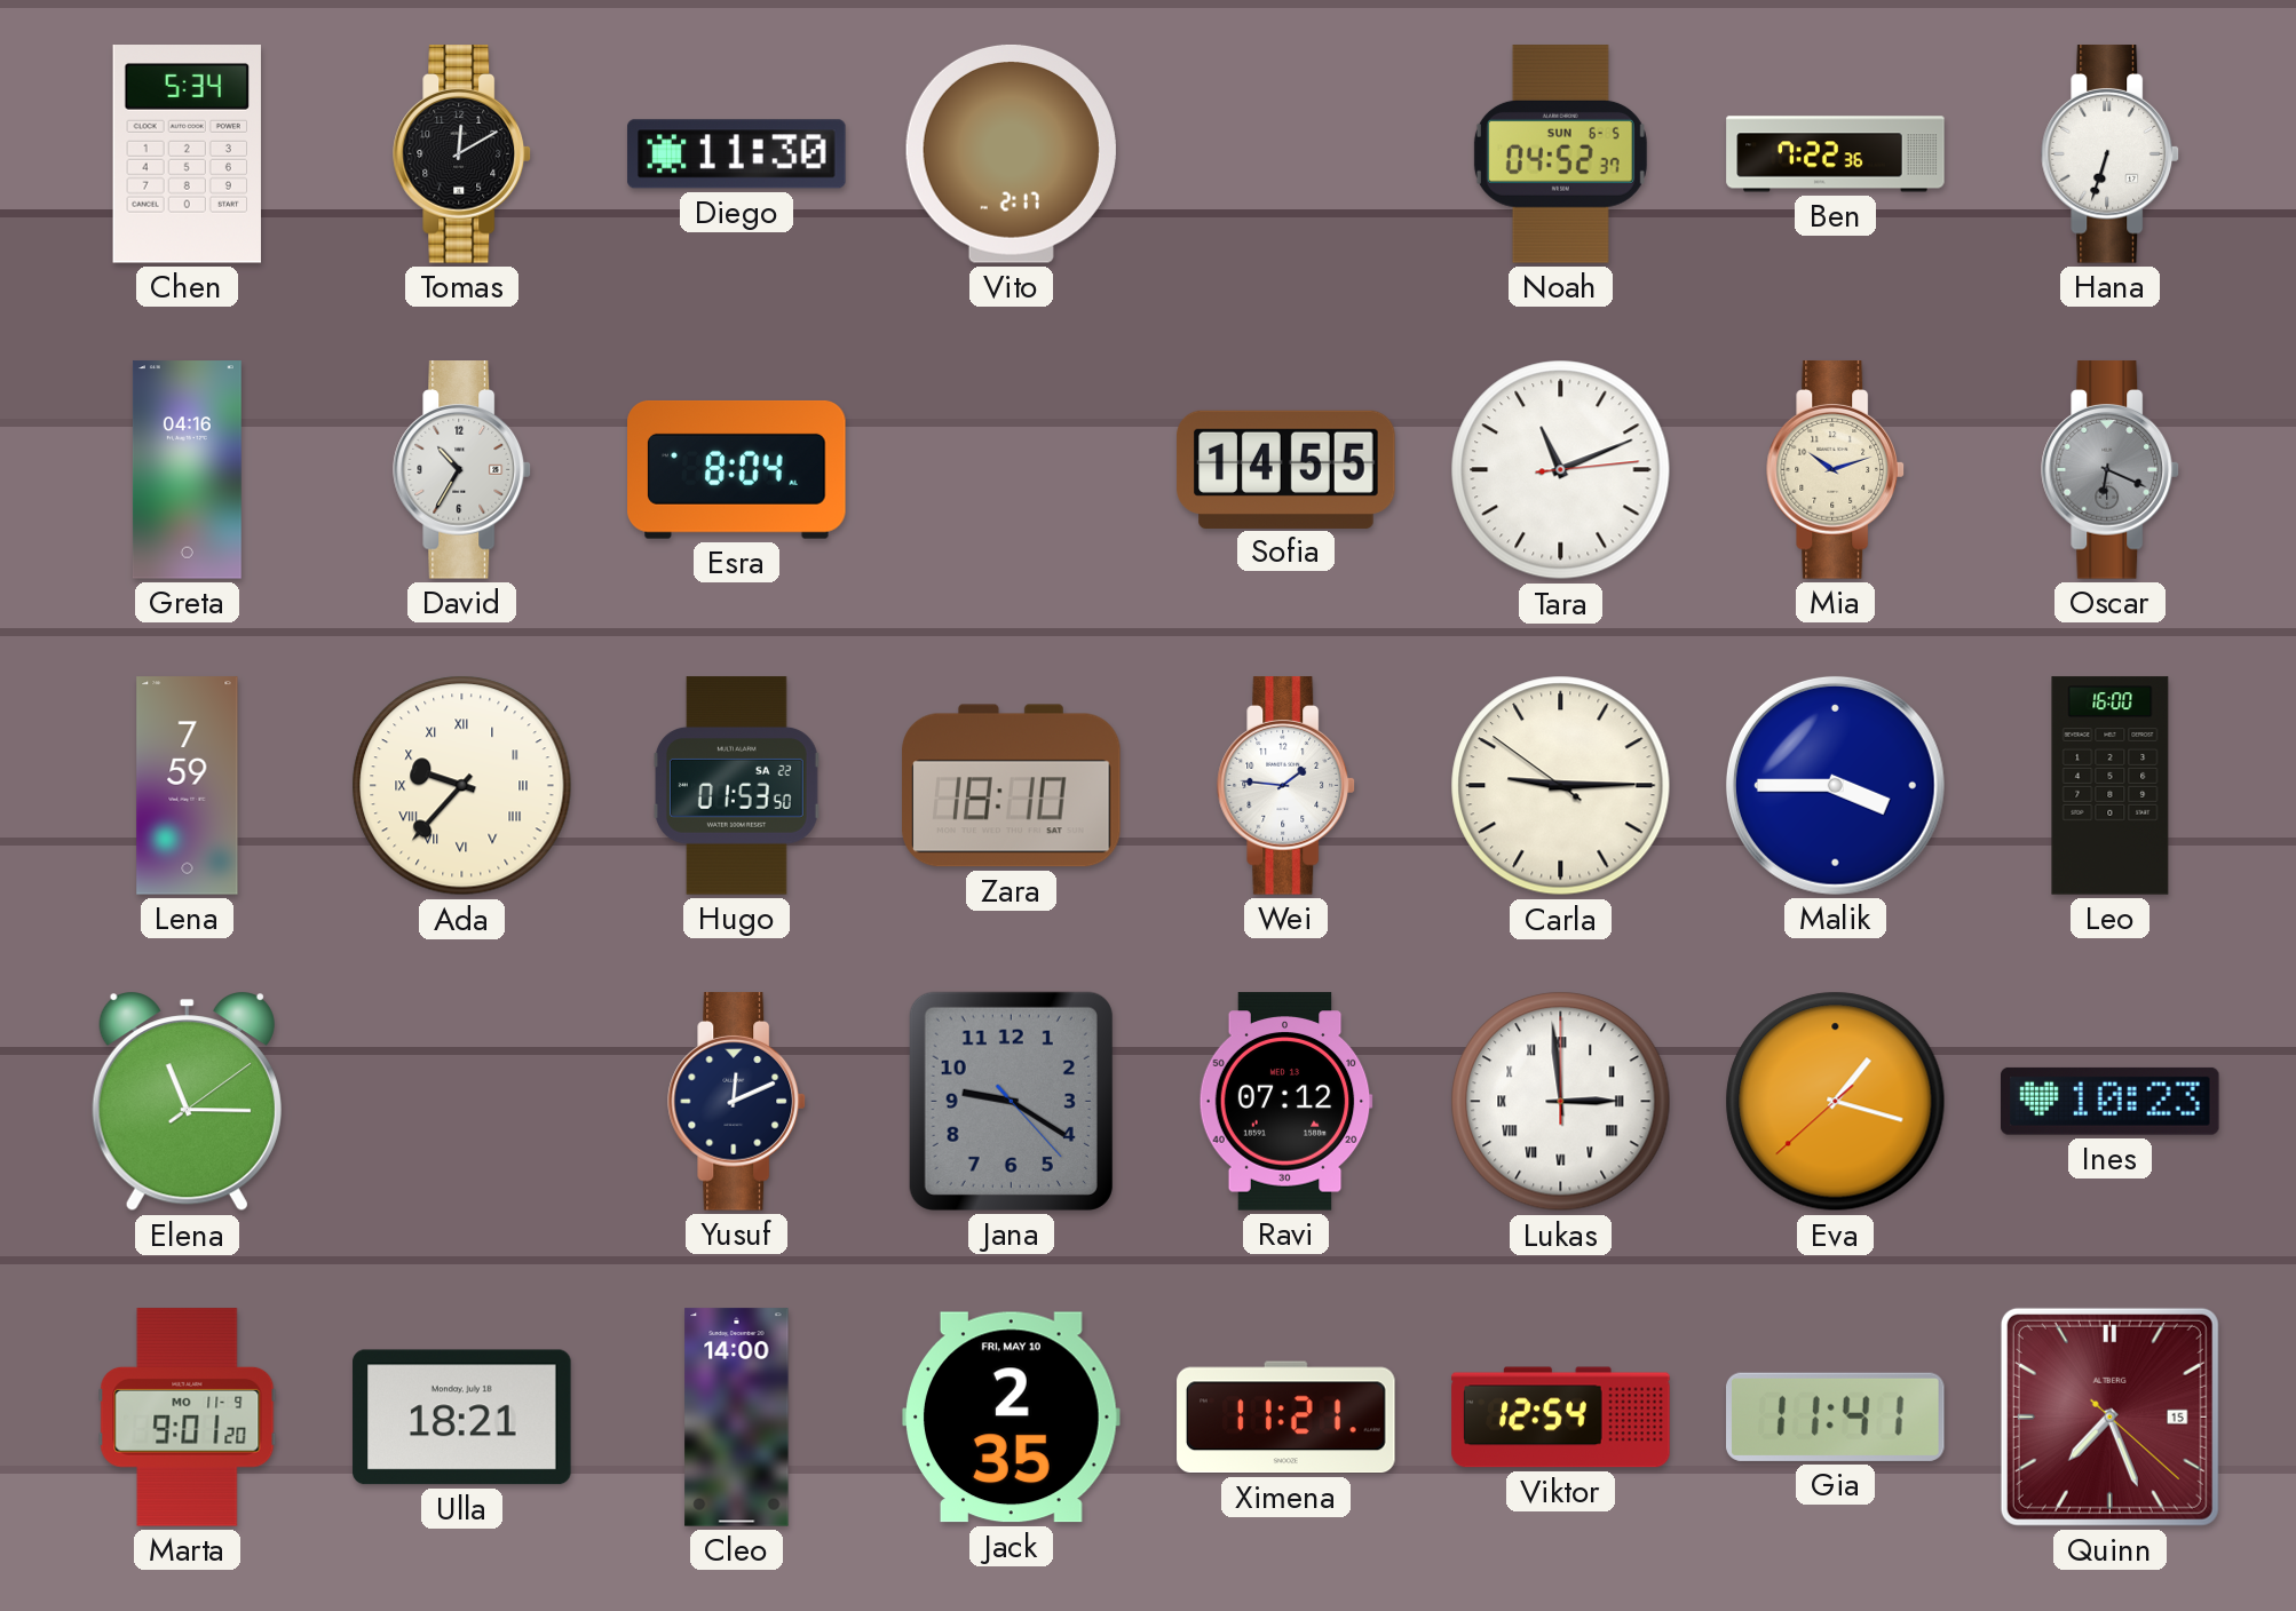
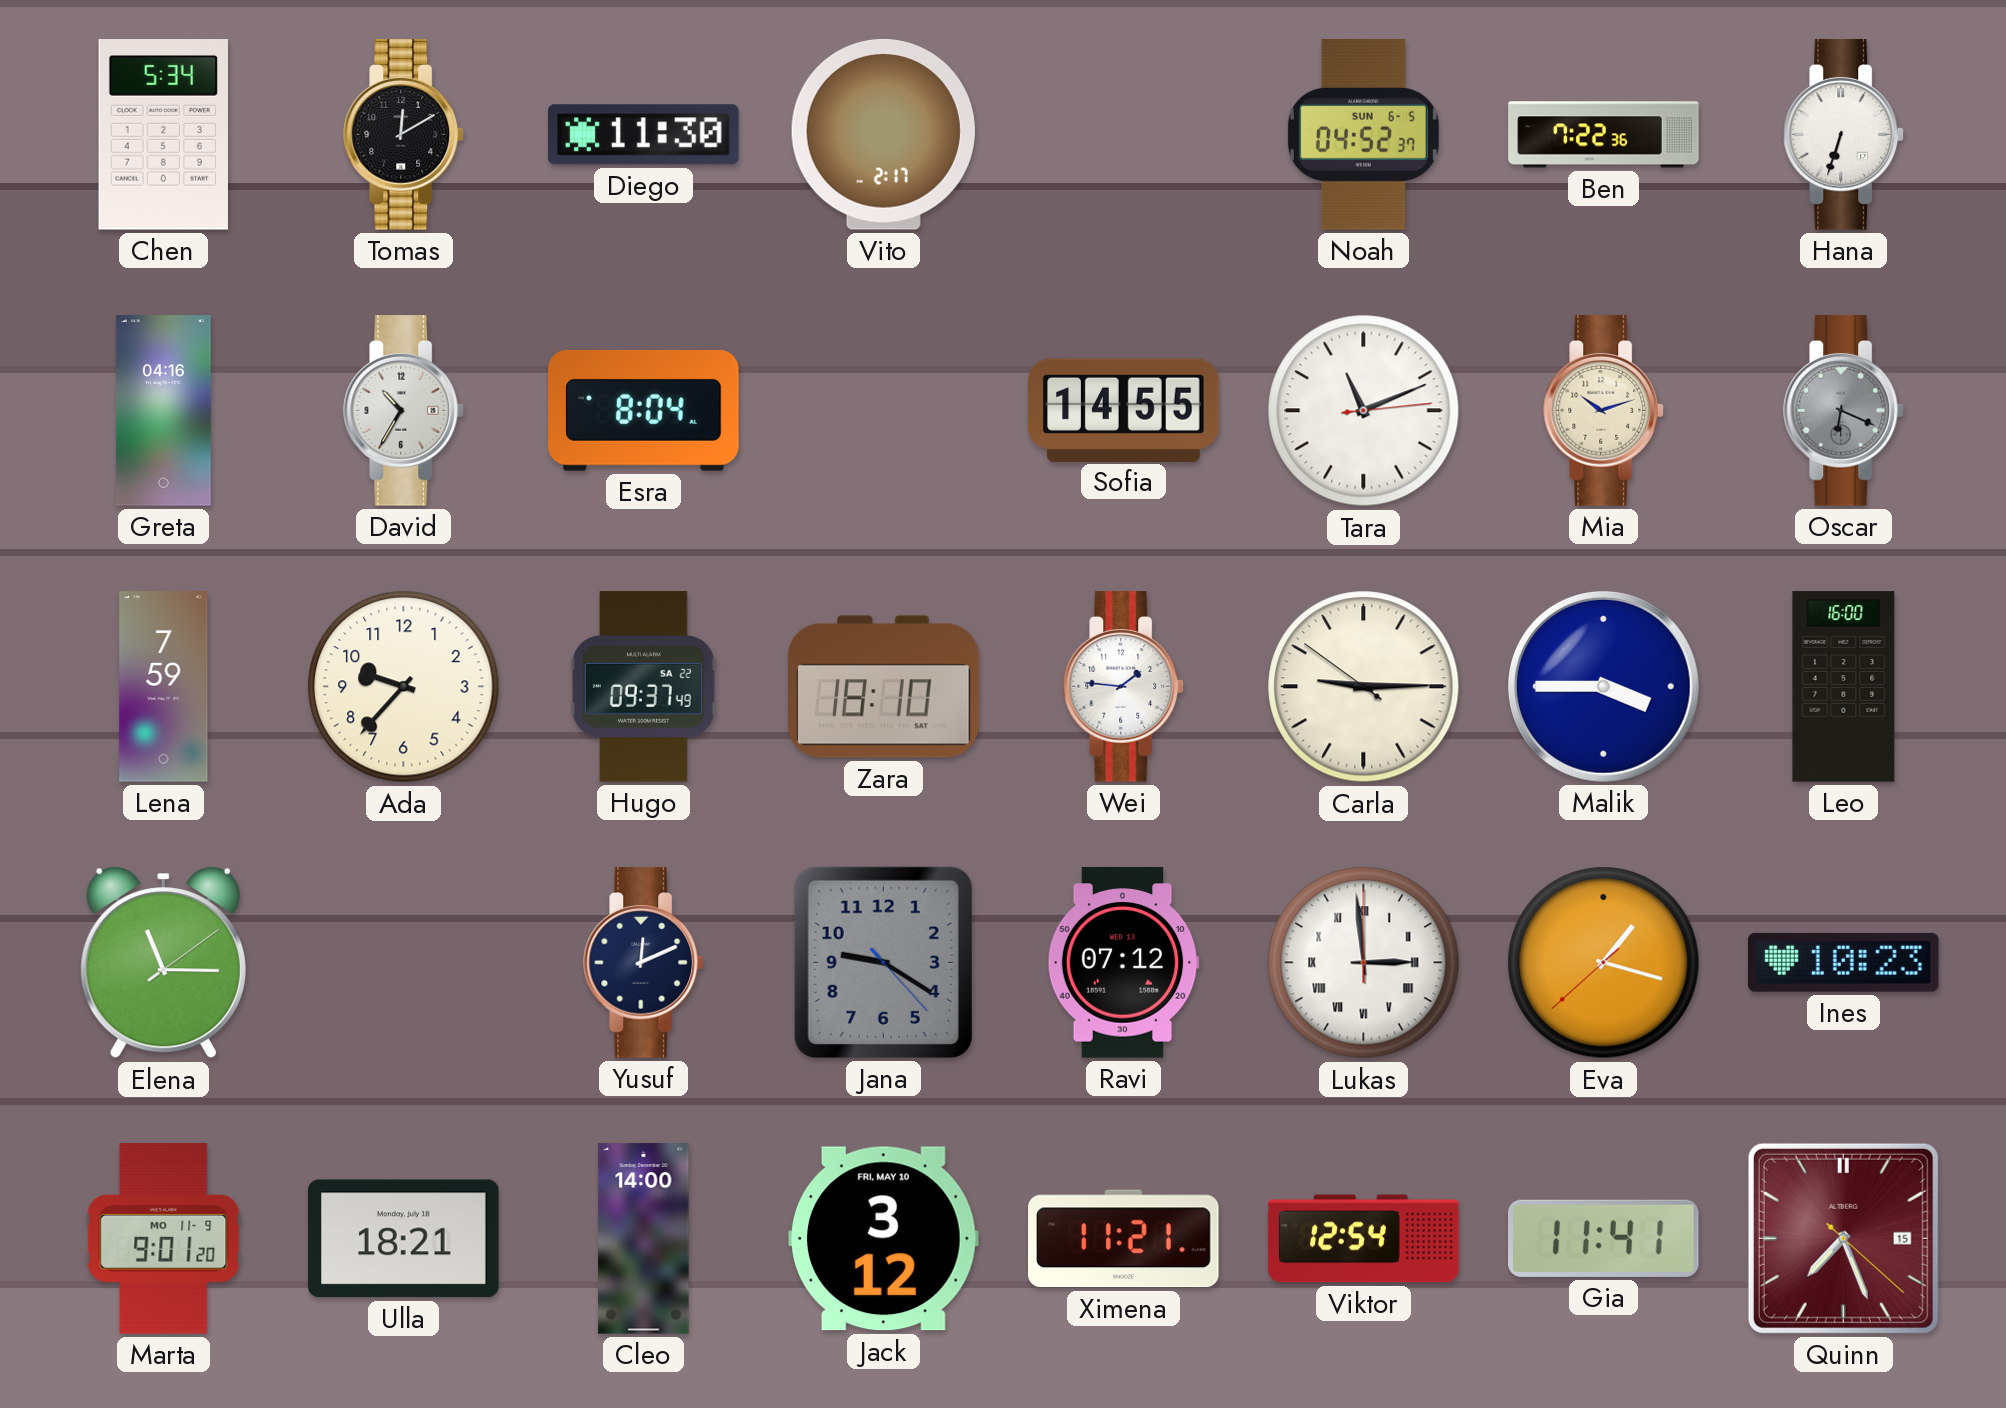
Ada numerals: Roman -> Arabic (404, 687)
Hugo: 01:53 -> 09:37 (643, 687)
Jack: 2:35 -> 3:12 (884, 1239)
